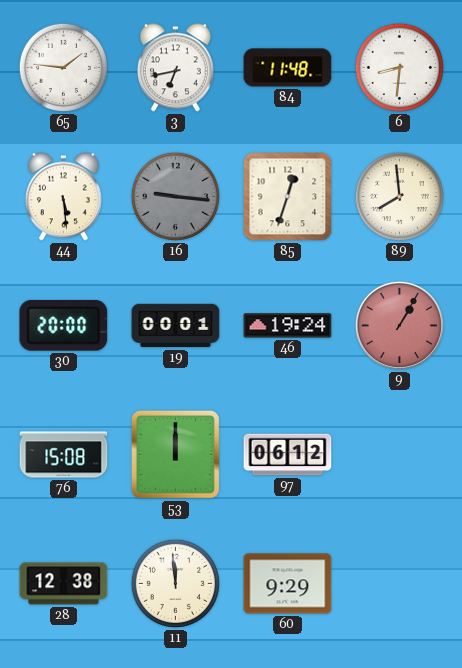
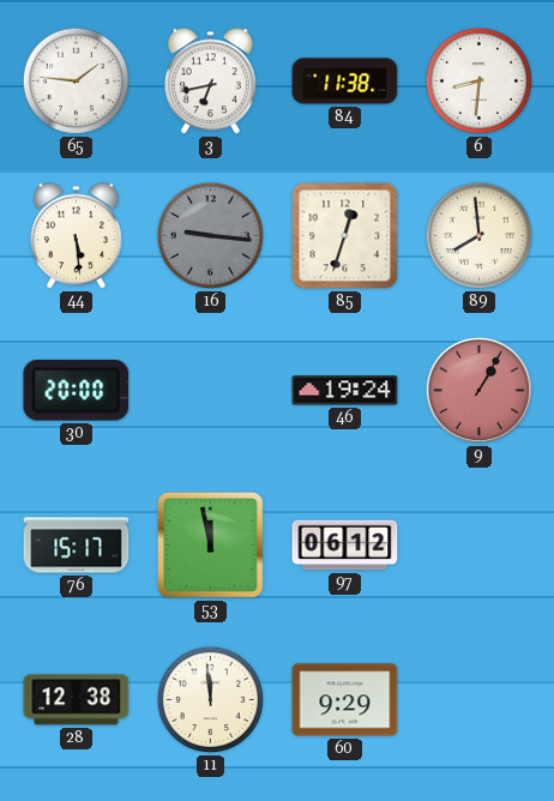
84: 11:48 -> 11:38 (345, 82)
19: 00:01 -> none (176, 326)
76: 15:08 -> 15:17 (77, 546)
53: 12:00 -> 11:58 (210, 544)
